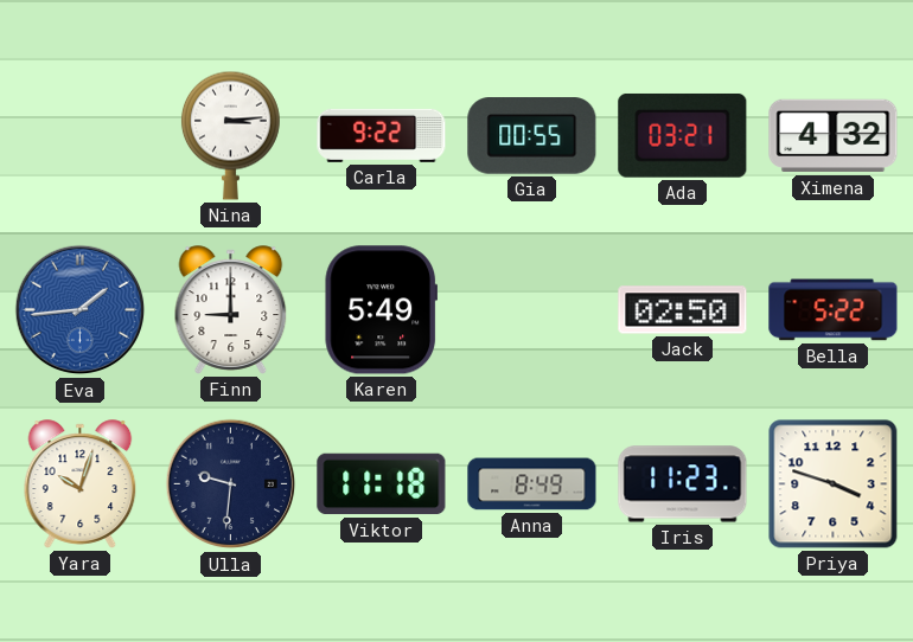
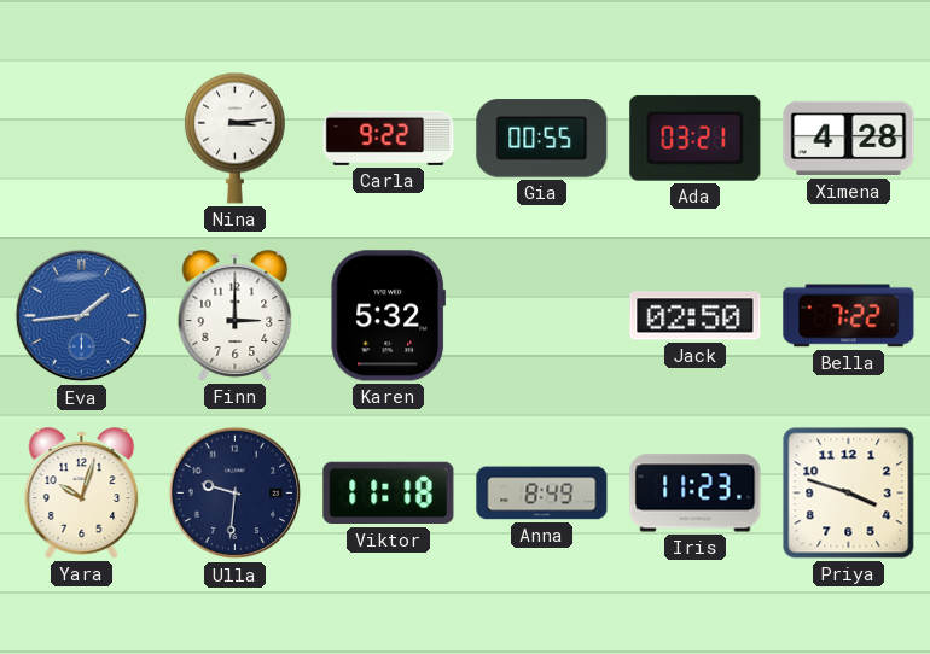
Ximena: 4:32 -> 4:28 (849, 139)
Finn: 9:00 -> 3:00 (236, 316)
Karen: 5:49 -> 5:32 (388, 316)
Bella: 5:22 -> 7:22 (849, 316)
